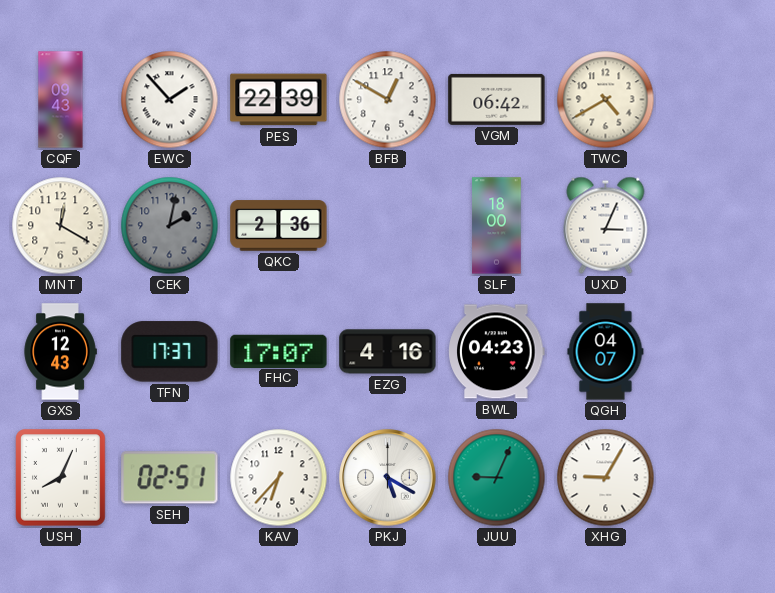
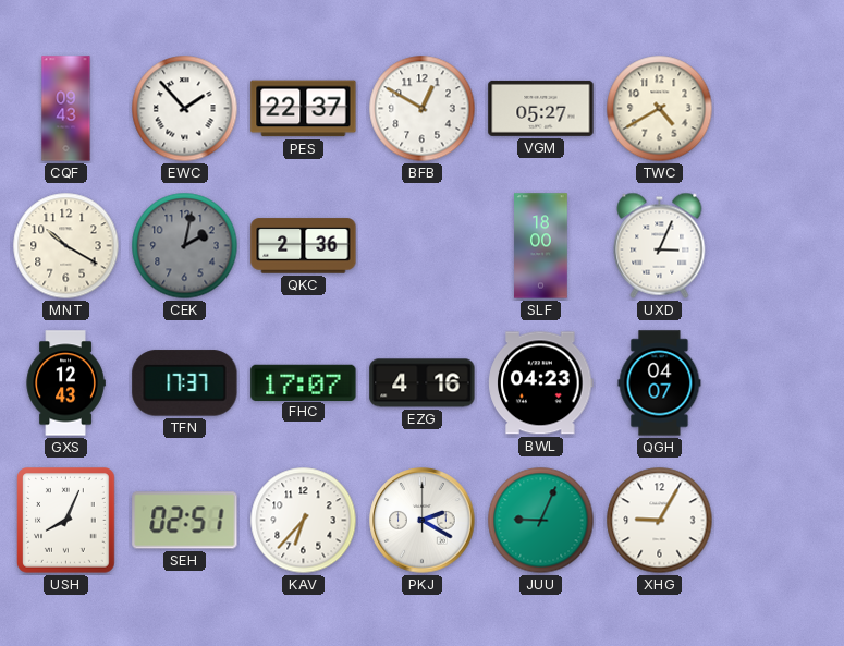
PES: 22:39 -> 22:37 (304, 109)
VGM: 06:42 -> 05:27 (541, 108)
MNT: 12:20 -> 10:20 (66, 246)
PKJ: 5:20 -> 2:20 (423, 521)
